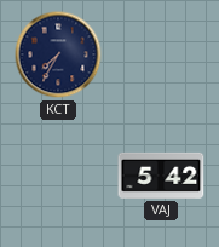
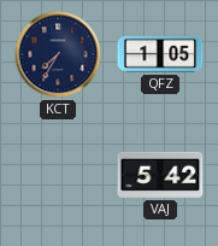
QFZ: none -> 1:05 (160, 54)
